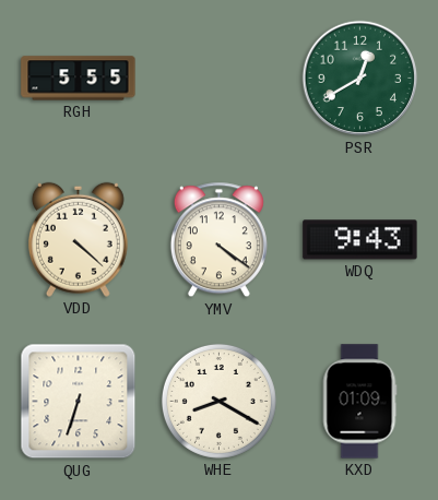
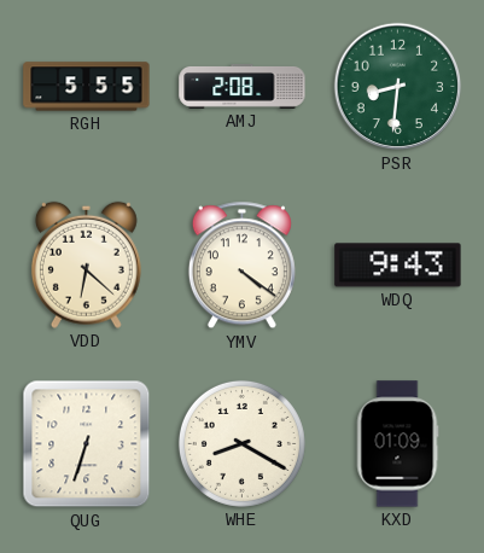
AMJ: none -> 2:08 (243, 87)
PSR: 12:40 -> 8:31 (398, 87)
VDD: 4:22 -> 6:22 (86, 264)
